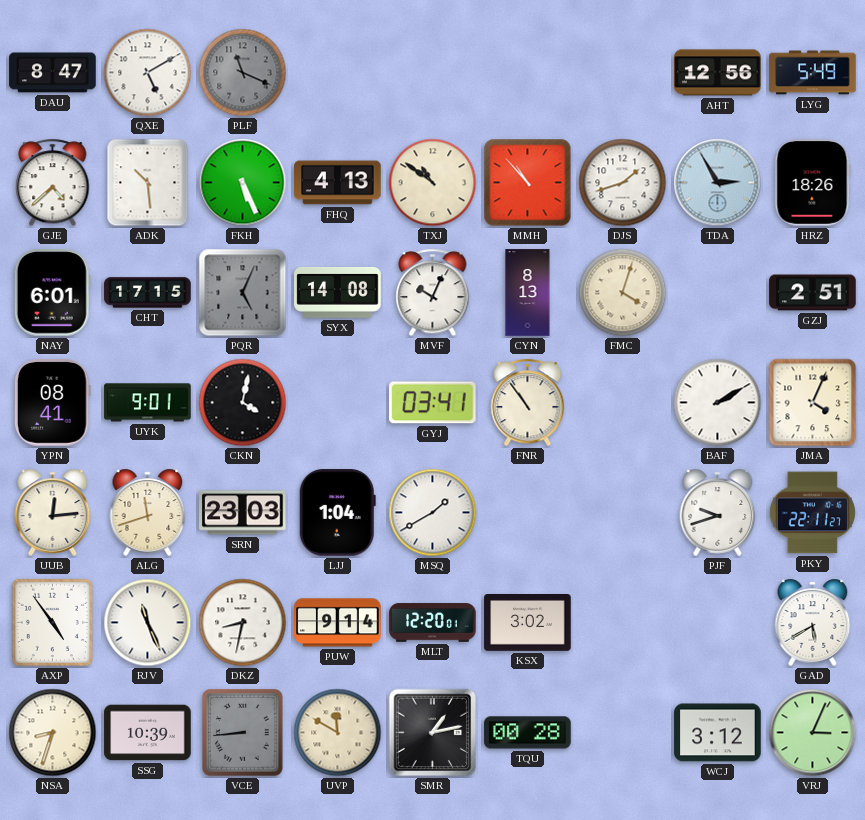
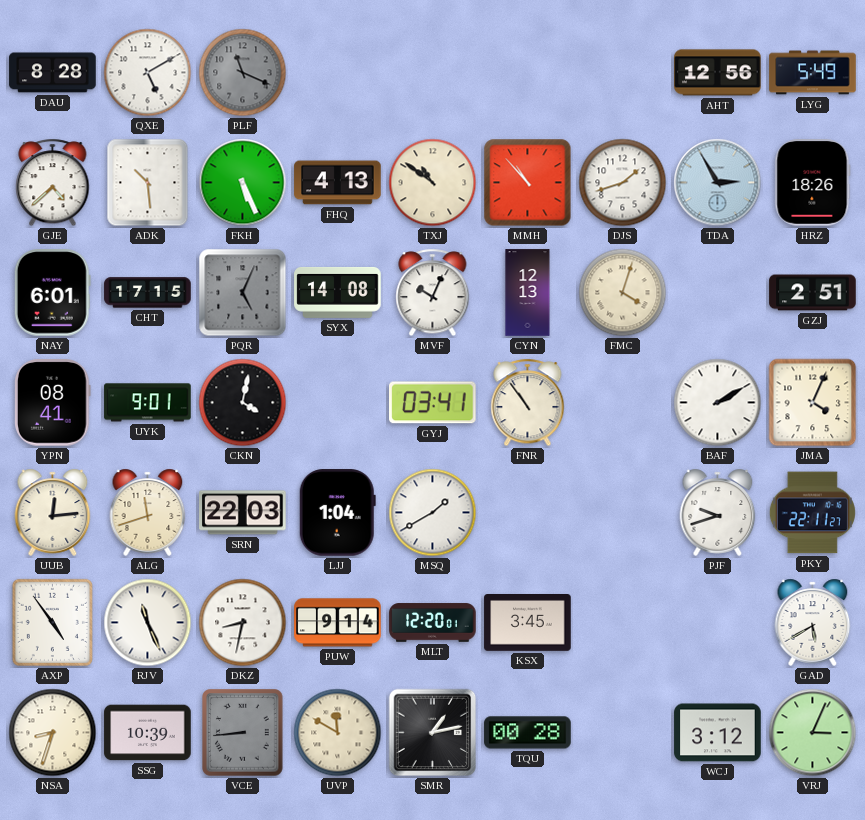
DAU: 8:47 -> 8:28 (53, 73)
CYN: 8:13 -> 12:13 (528, 293)
SRN: 23:03 -> 22:03 (243, 513)
KSX: 3:02 -> 3:45 (528, 623)
